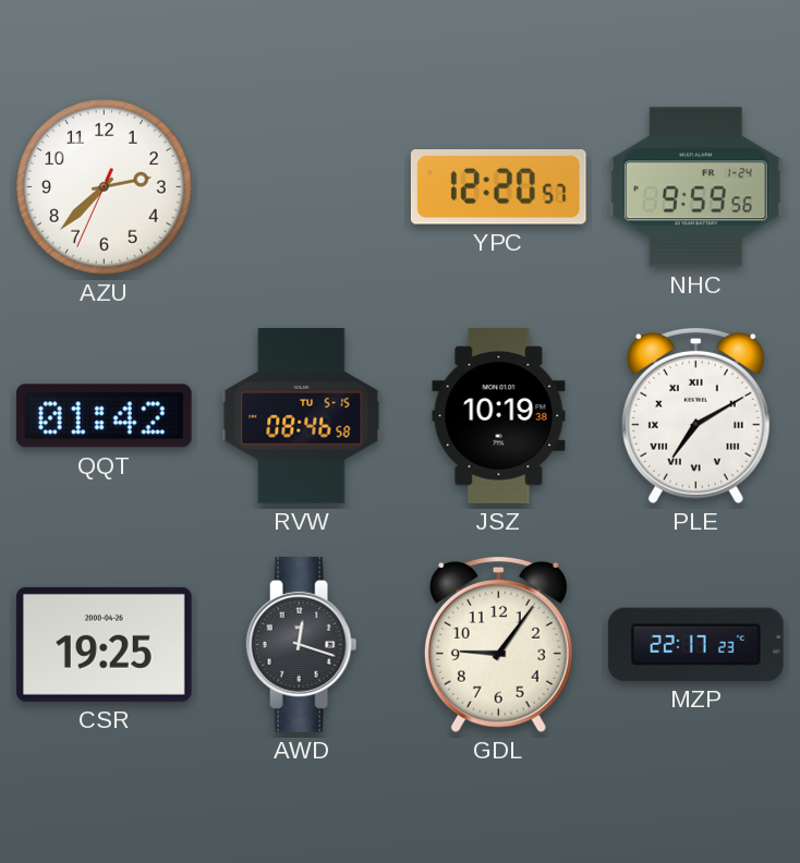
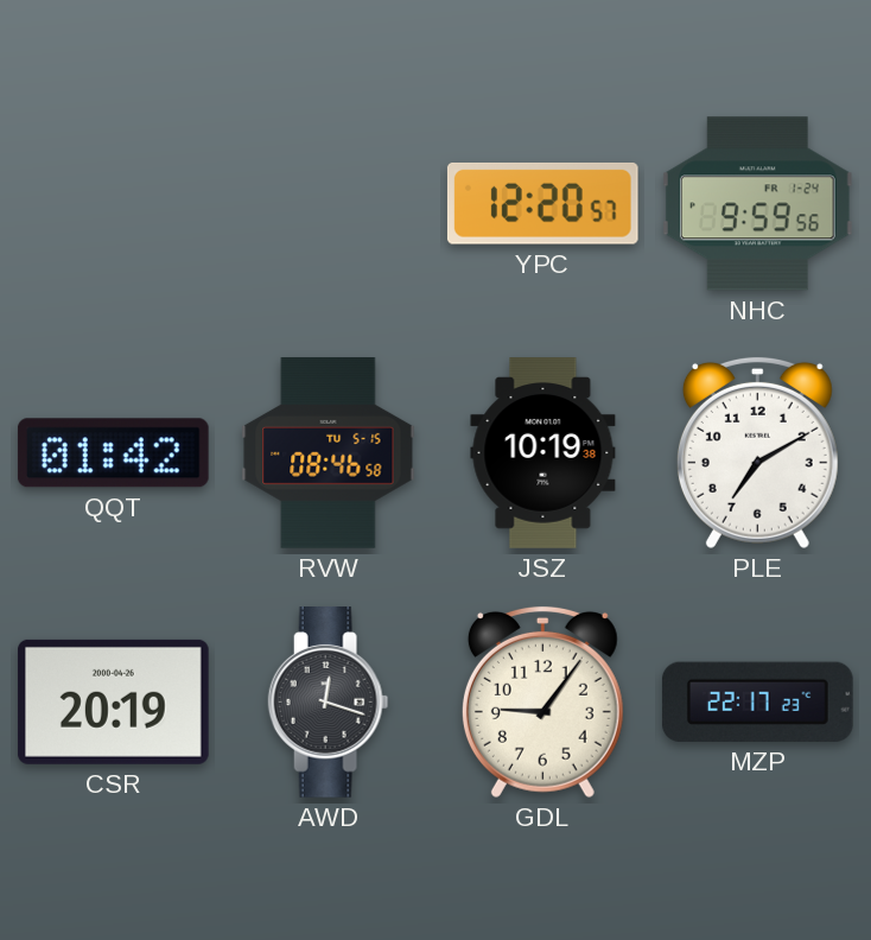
AZU: 2:37 -> none (105, 187)
PLE numerals: Roman -> Arabic (757, 452)
CSR: 19:25 -> 20:19 (113, 701)
